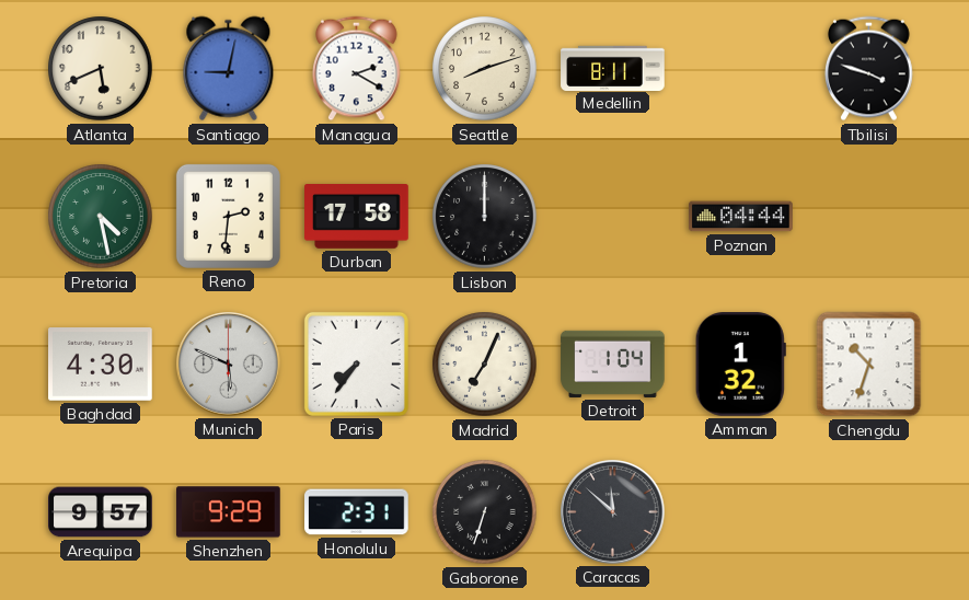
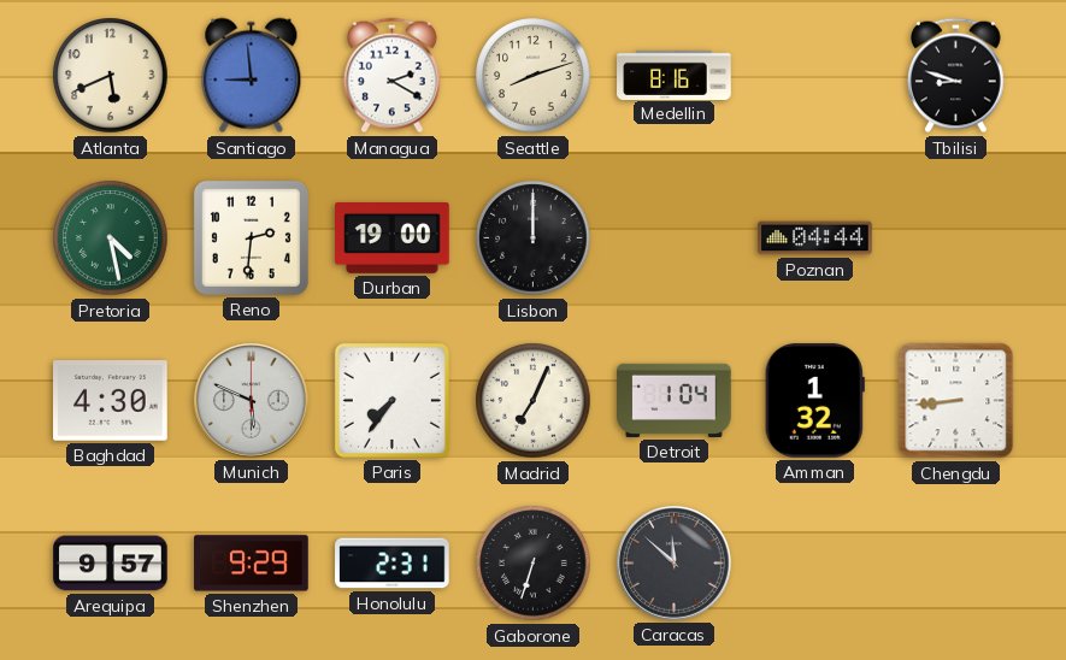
Santiago: 9:02 -> 8:59 (252, 76)
Medellin: 8:11 -> 8:16 (675, 75)
Tbilisi: 3:48 -> 8:48 (956, 76)
Durban: 17:58 -> 19:00 (393, 238)
Chengdu: 10:33 -> 8:44 (956, 401)
